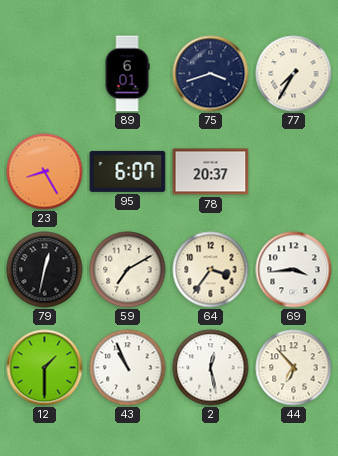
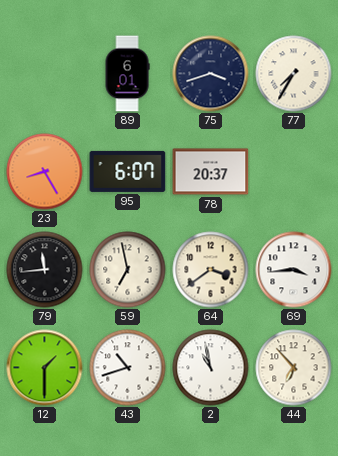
79: 12:32 -> 11:44 (45, 270)
59: 7:10 -> 6:58 (128, 270)
64: 3:36 -> 3:39 (211, 270)
43: 10:56 -> 10:42 (128, 368)
2: 12:28 -> 10:58 (211, 368)
